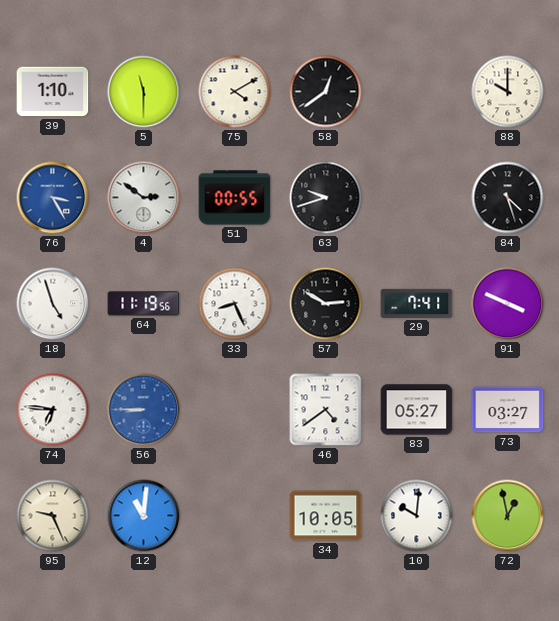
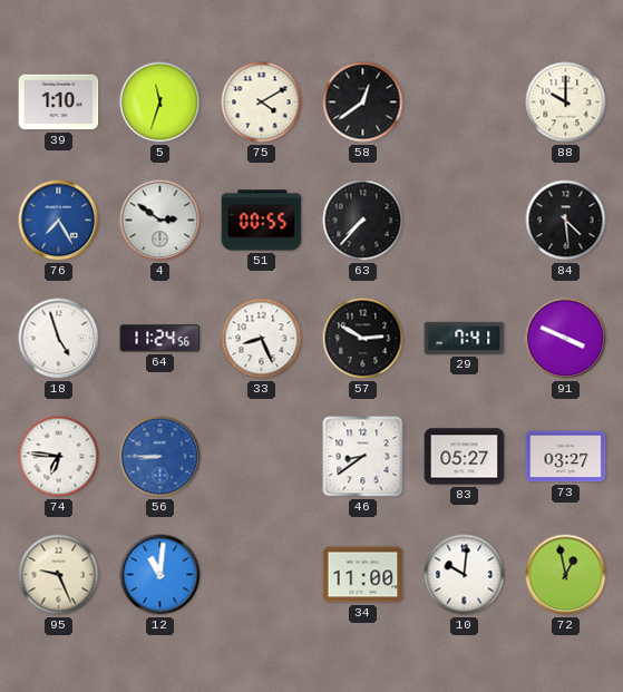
5: 11:30 -> 11:33 (160, 103)
76: 3:25 -> 7:25 (59, 221)
63: 9:42 -> 7:37 (363, 221)
84: 4:27 -> 4:29 (566, 221)
64: 11:19 -> 11:24 (160, 339)
46: 4:39 -> 8:39 (363, 457)
34: 10:05 -> 11:00 (363, 575)
